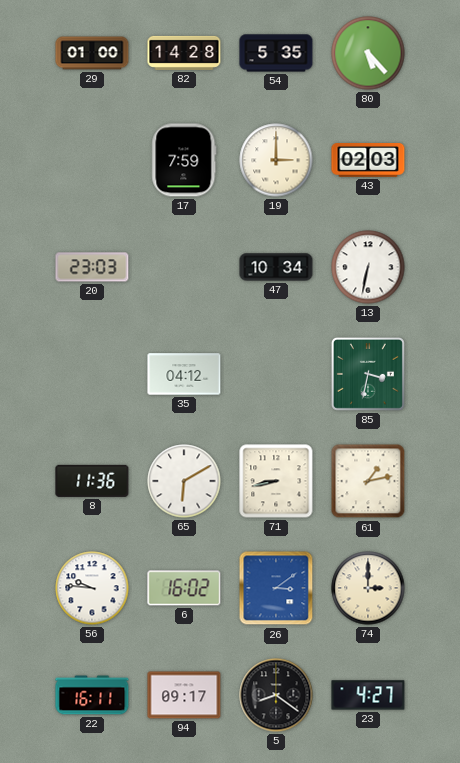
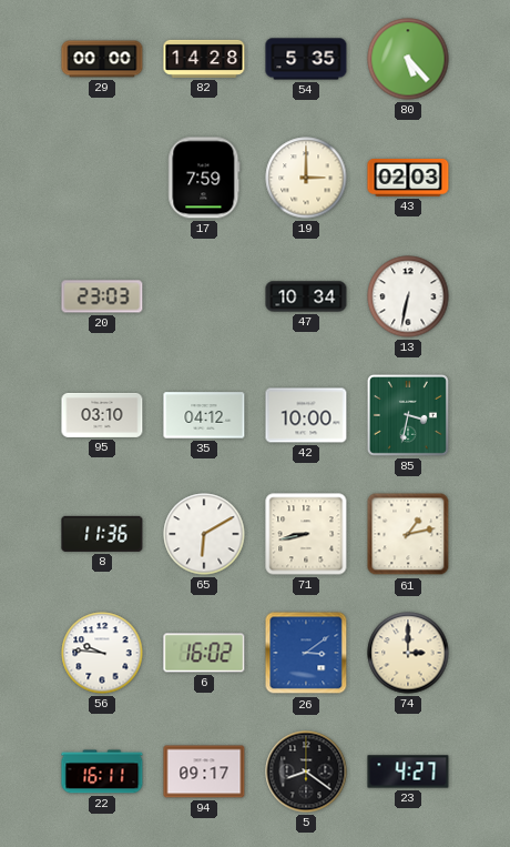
29: 01:00 -> 00:00 (102, 59)
95: none -> 03:10 (102, 415)
42: none -> 10:00 (306, 415)
